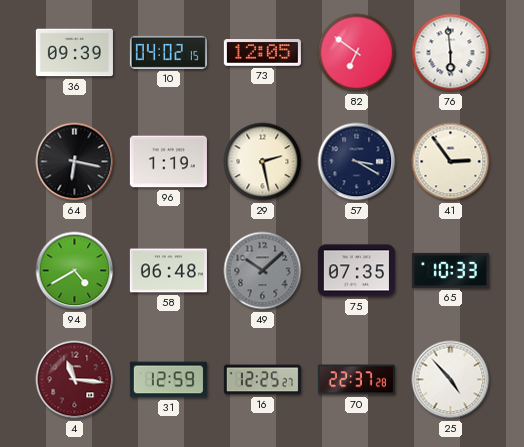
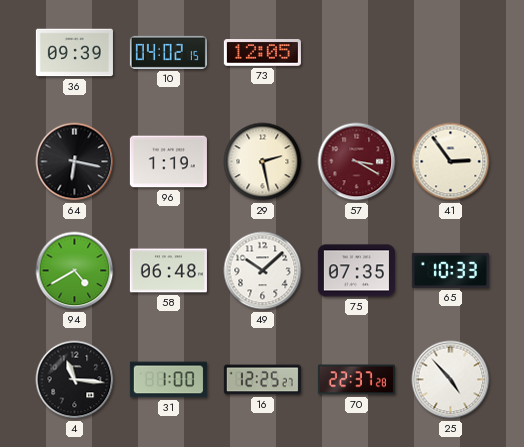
82: 6:51 -> none (357, 53)
76: 5:59 -> none (451, 53)
57 dial: navy -> burgundy (357, 162)
49 dial: grey -> white (263, 271)
4 dial: burgundy -> black (75, 380)
31: 12:59 -> 1:00 (168, 380)
